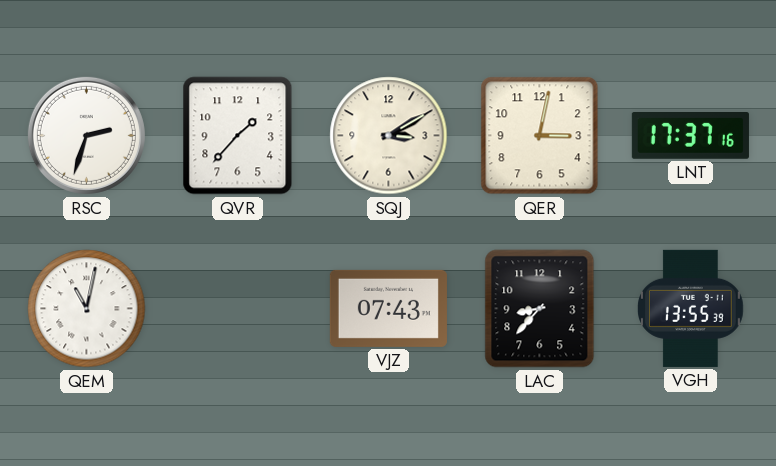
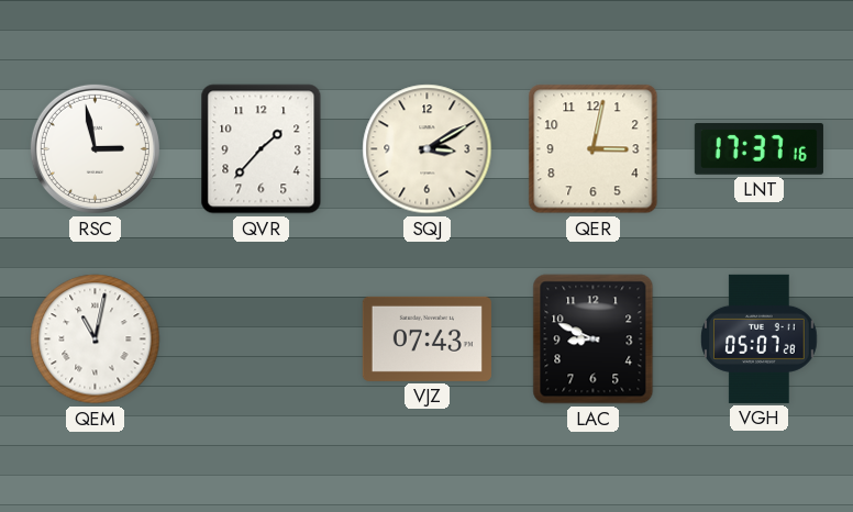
RSC: 2:33 -> 2:58 (95, 148)
LAC: 8:37 -> 8:49 (594, 340)
VGH: 13:55 -> 05:07 (760, 338)
